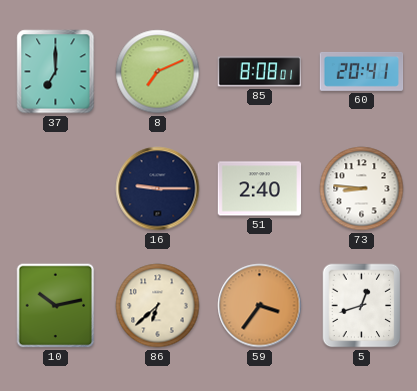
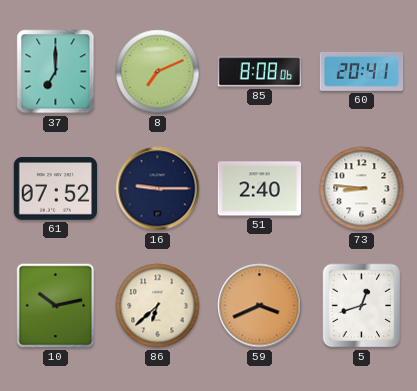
85: 8:08:01 -> 8:08:06 (260, 72)
61: none -> 07:52 (56, 189)
59: 3:36 -> 3:41 (260, 306)
